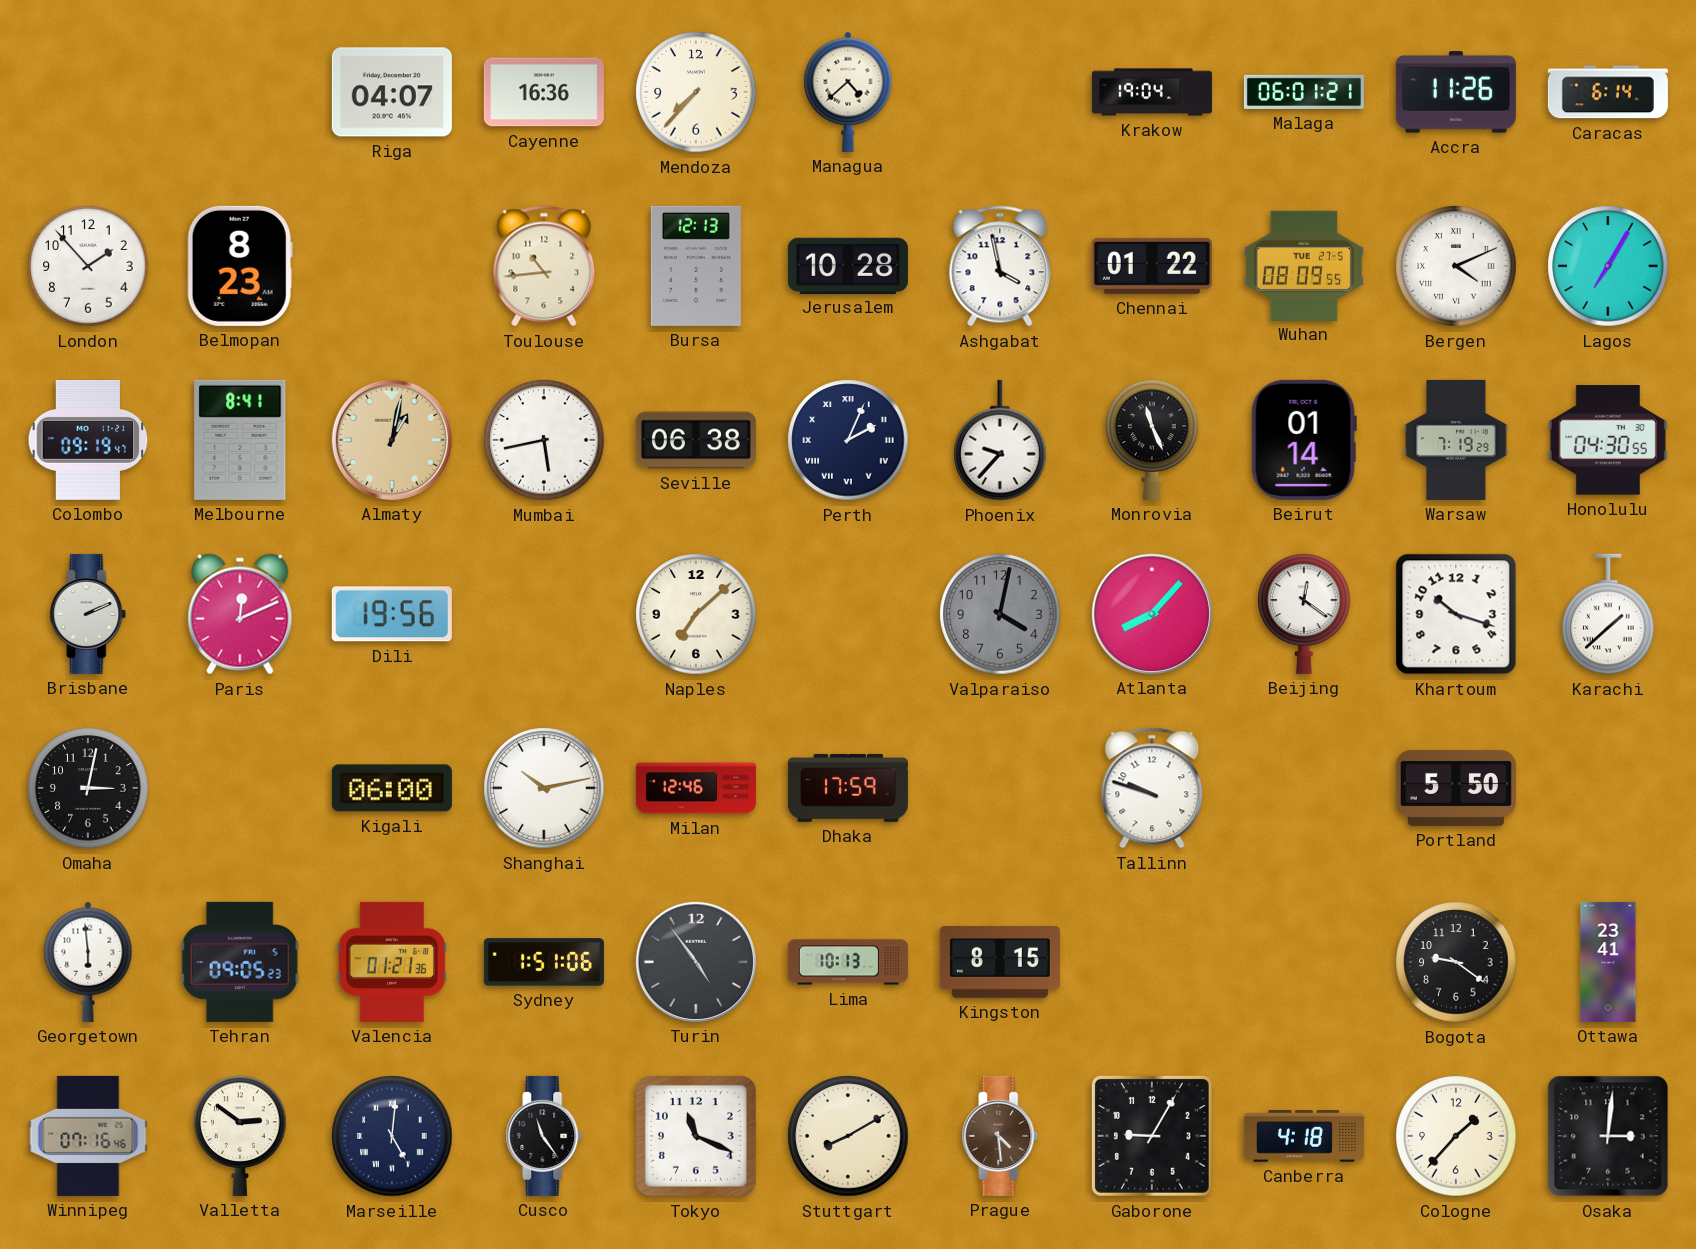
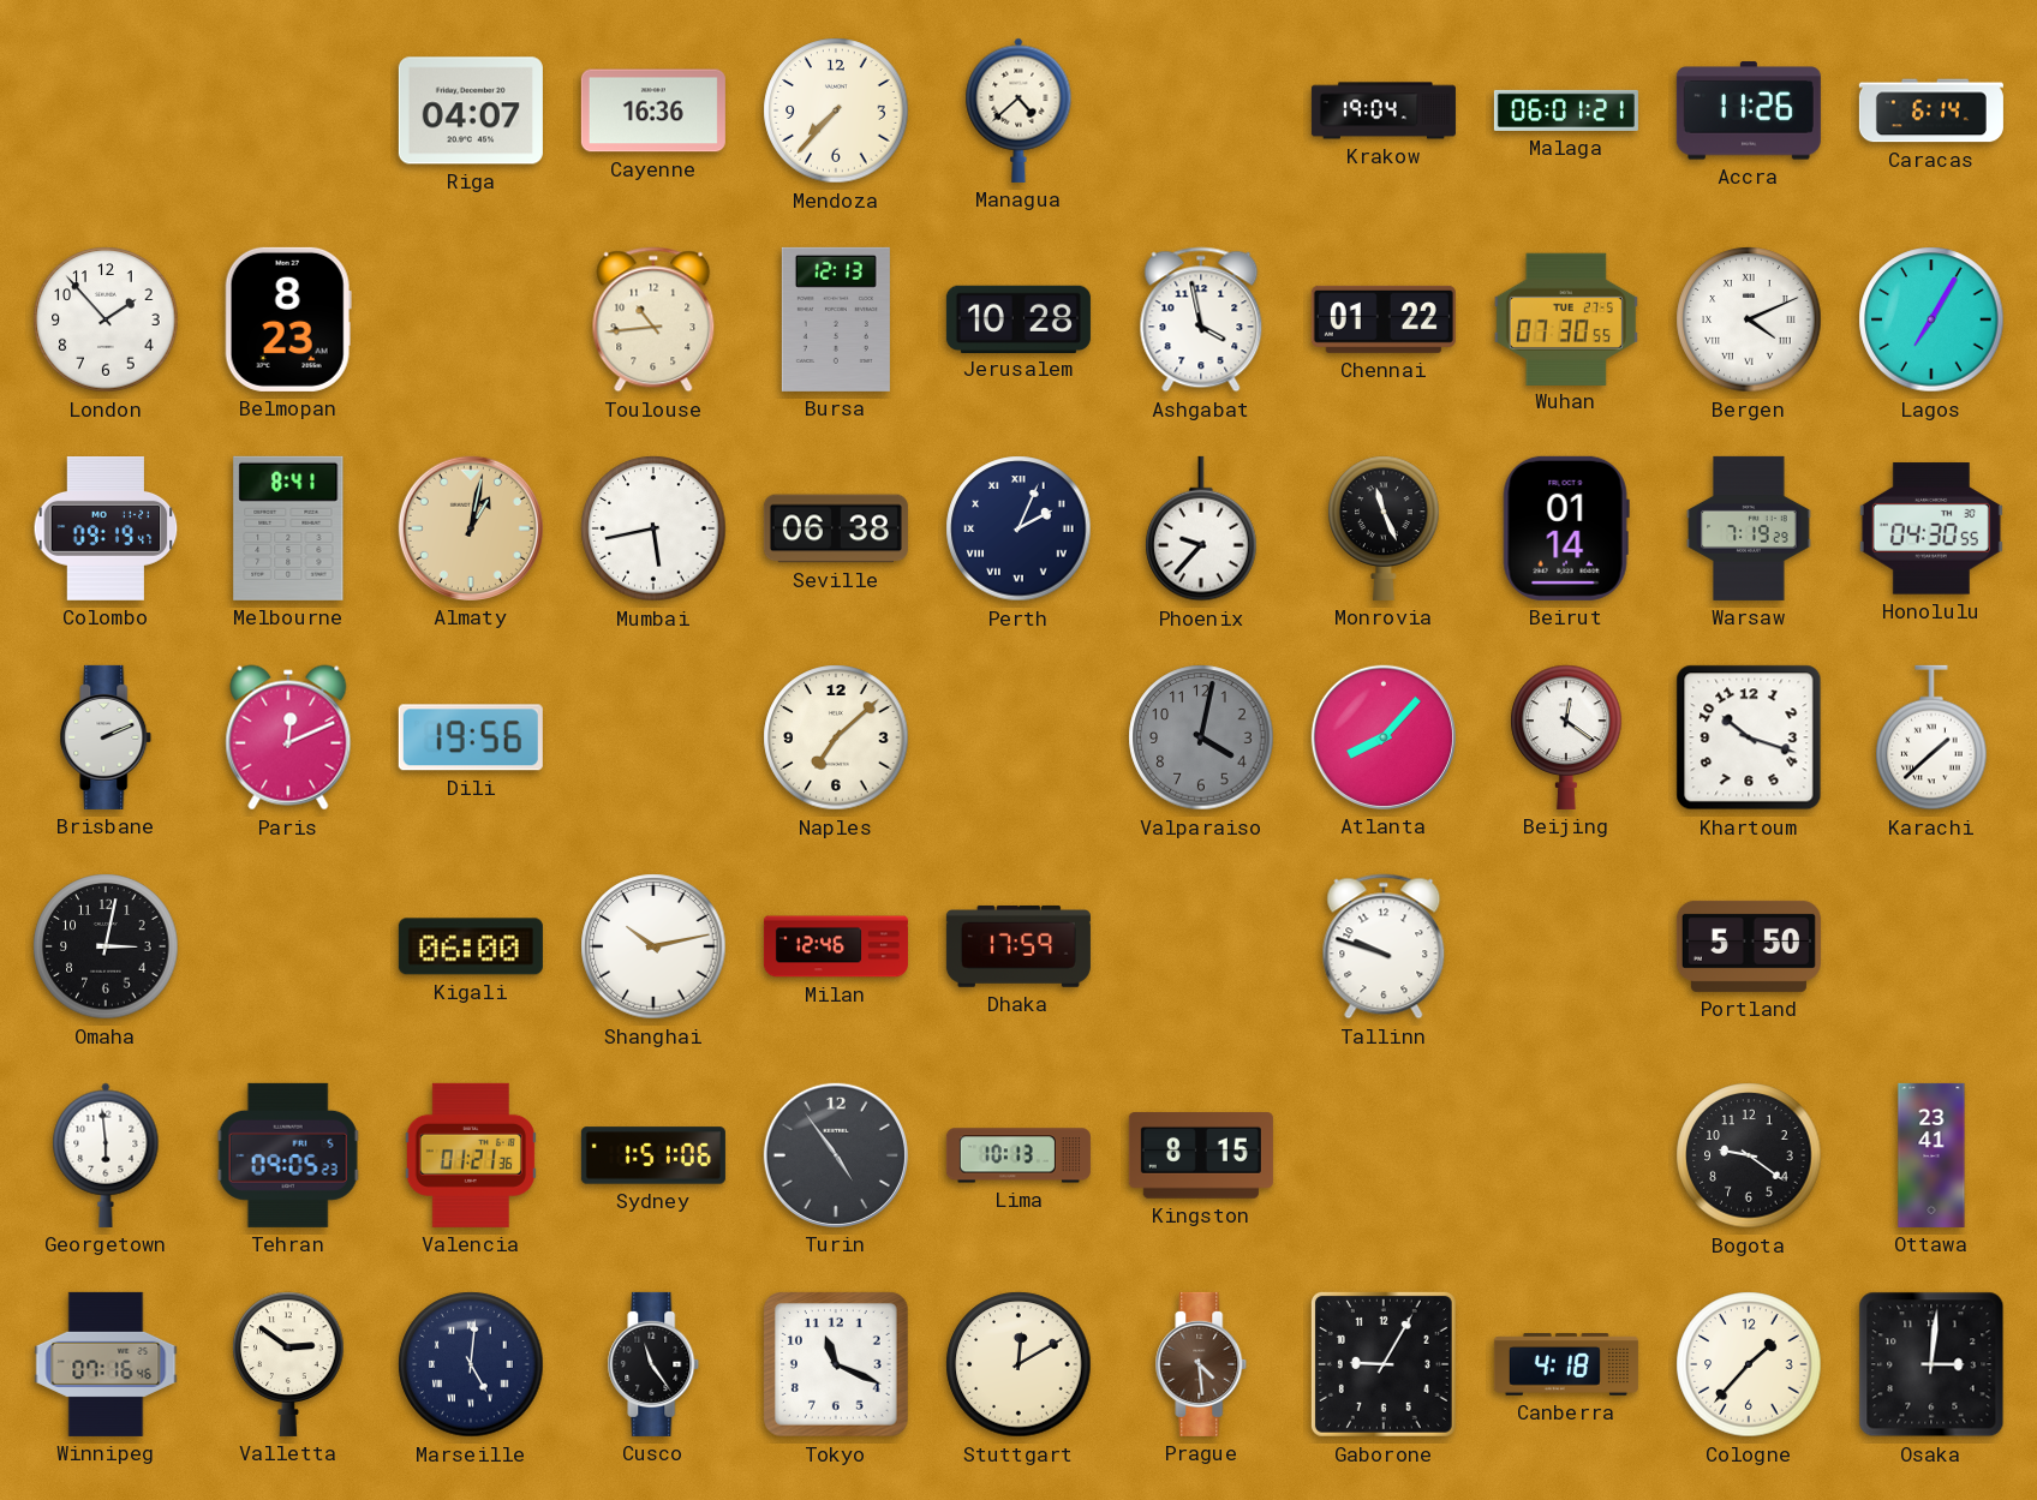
Wuhan: 08:09 -> 07:30 (1566, 318)
Stuttgart: 8:10 -> 12:10 (1018, 1364)
